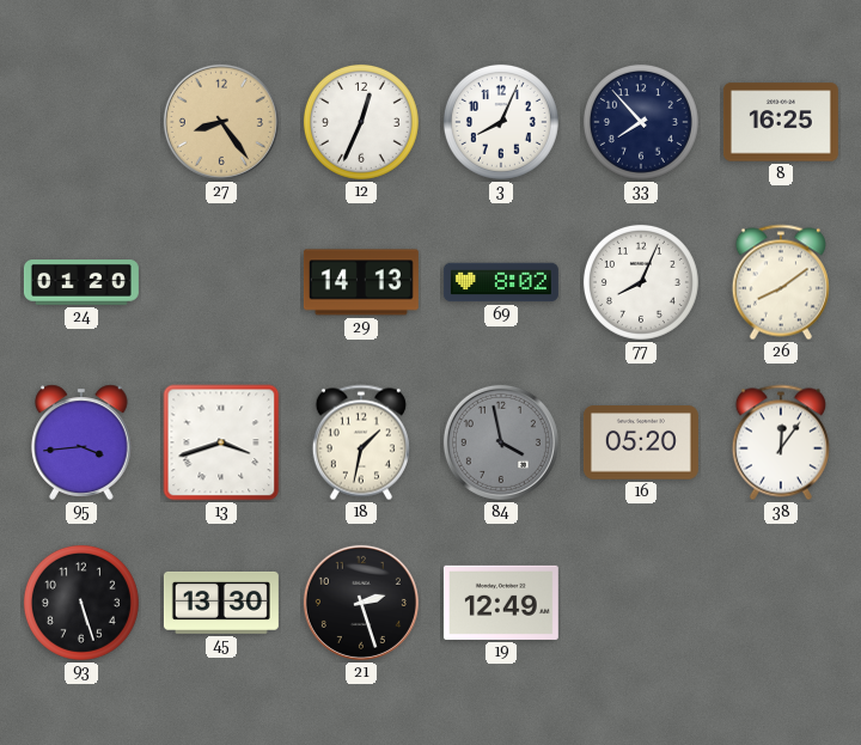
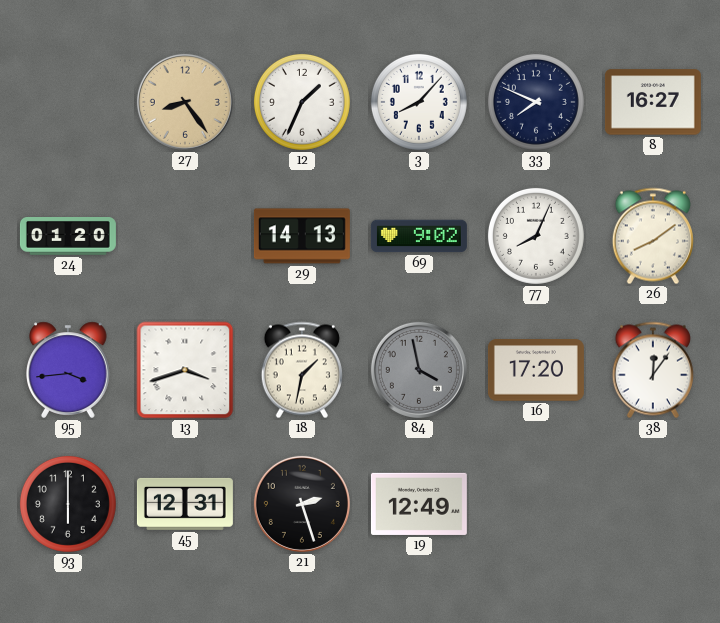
12: 12:34 -> 1:34 (302, 102)
3: 8:04 -> 8:07 (419, 102)
33: 7:53 -> 7:49 (536, 102)
8: 16:25 -> 16:27 (653, 102)
69: 8:02 -> 9:02 (419, 236)
16: 05:20 -> 17:20 (536, 370)
93: 5:27 -> 6:00 (68, 504)
45: 13:30 -> 12:31 (185, 504)
